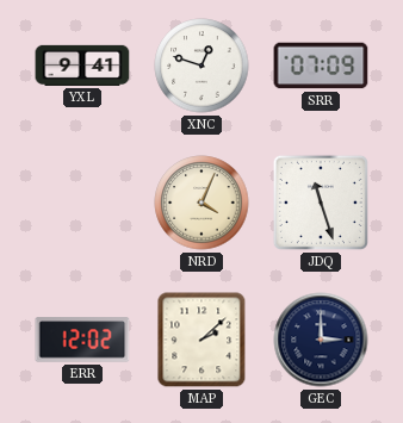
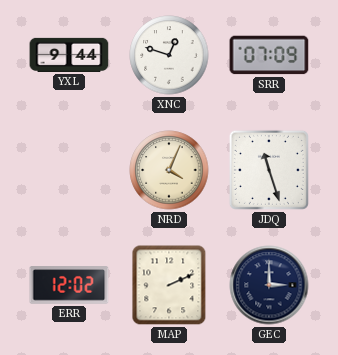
YXL: 9:41 -> 9:44 (69, 55)
MAP: 2:08 -> 2:11 (169, 285)
